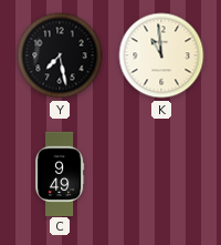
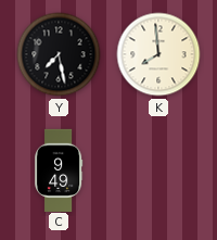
K: 10:59 -> 7:59 (158, 54)
